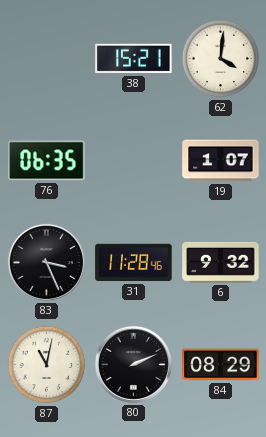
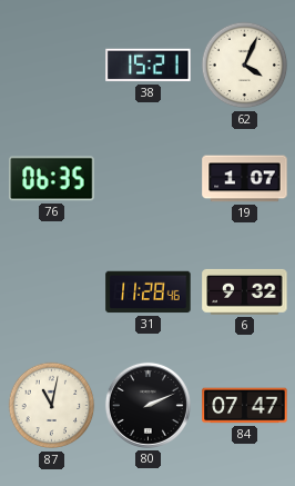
62: 4:01 -> 4:04 (245, 66)
83: 3:26 -> none (46, 262)
84: 08:29 -> 07:47 (245, 406)
